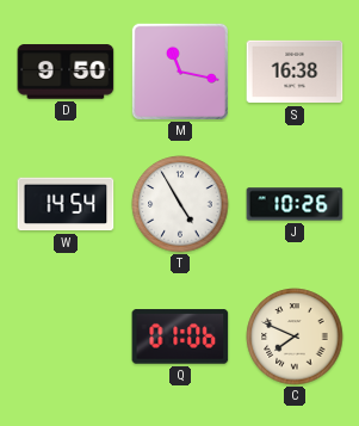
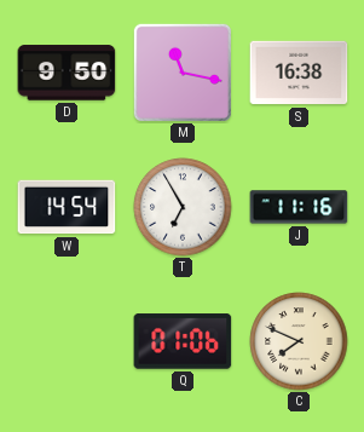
T: 4:55 -> 6:55 (183, 207)
J: 10:26 -> 11:16 (299, 207)
